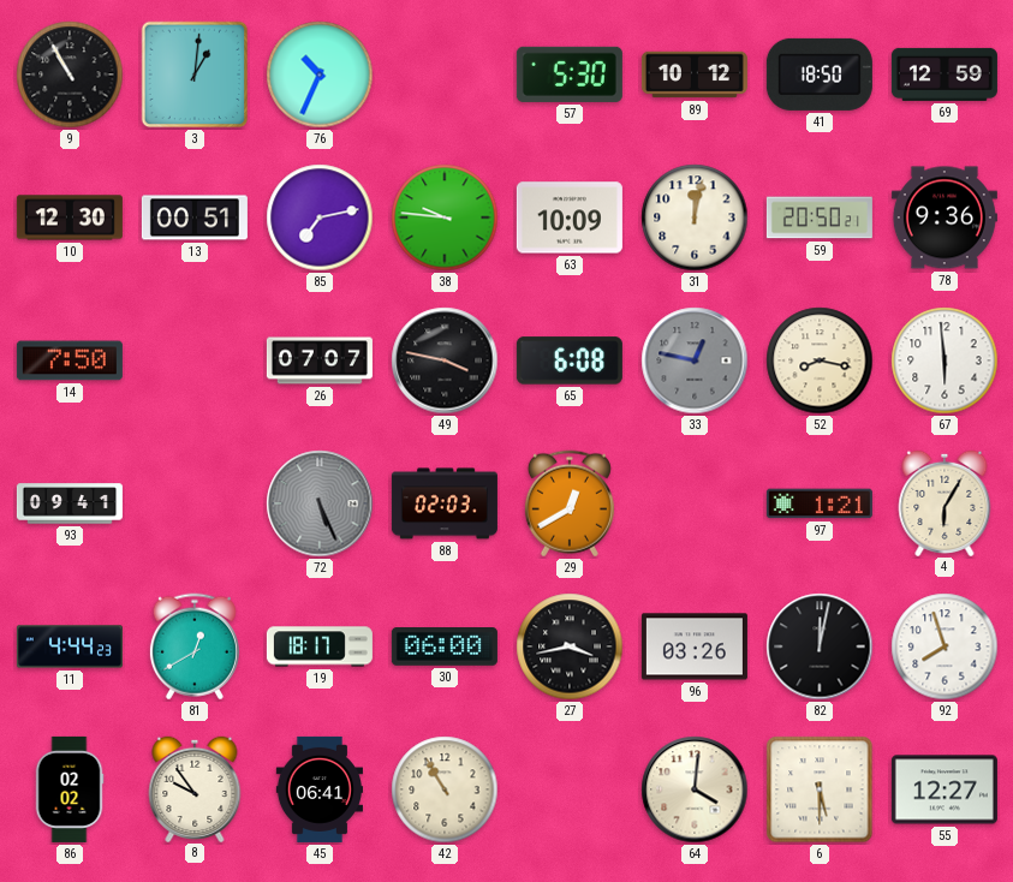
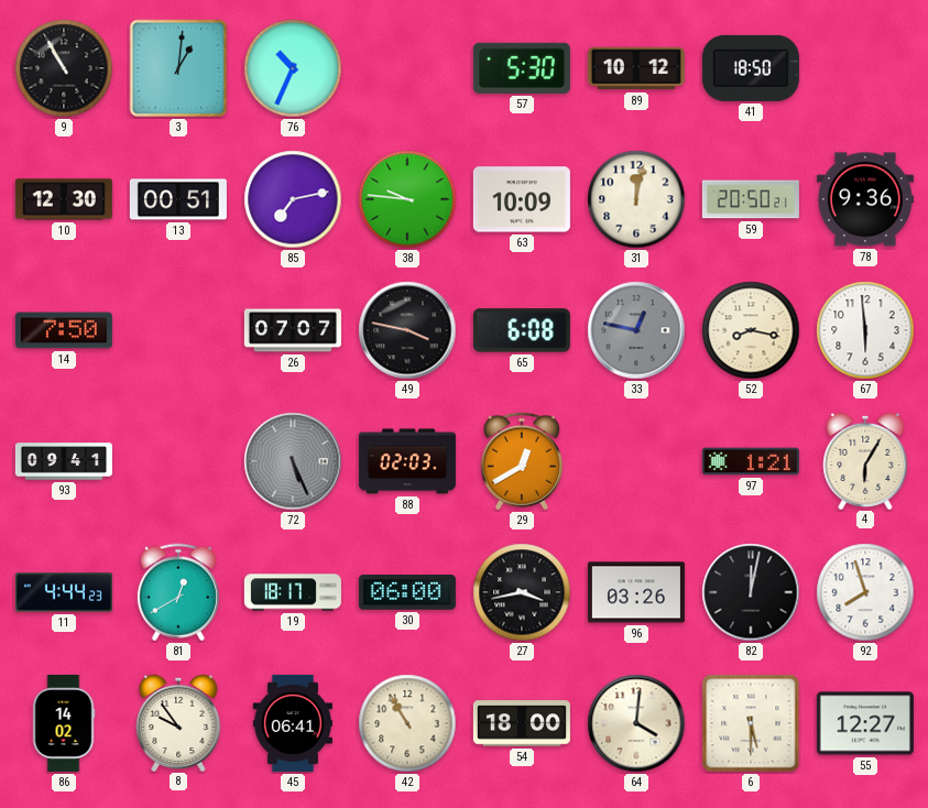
69: 12:59 -> none (945, 75)
86: 02:02 -> 14:02 (64, 723)
54: none -> 18:00 (522, 723)
